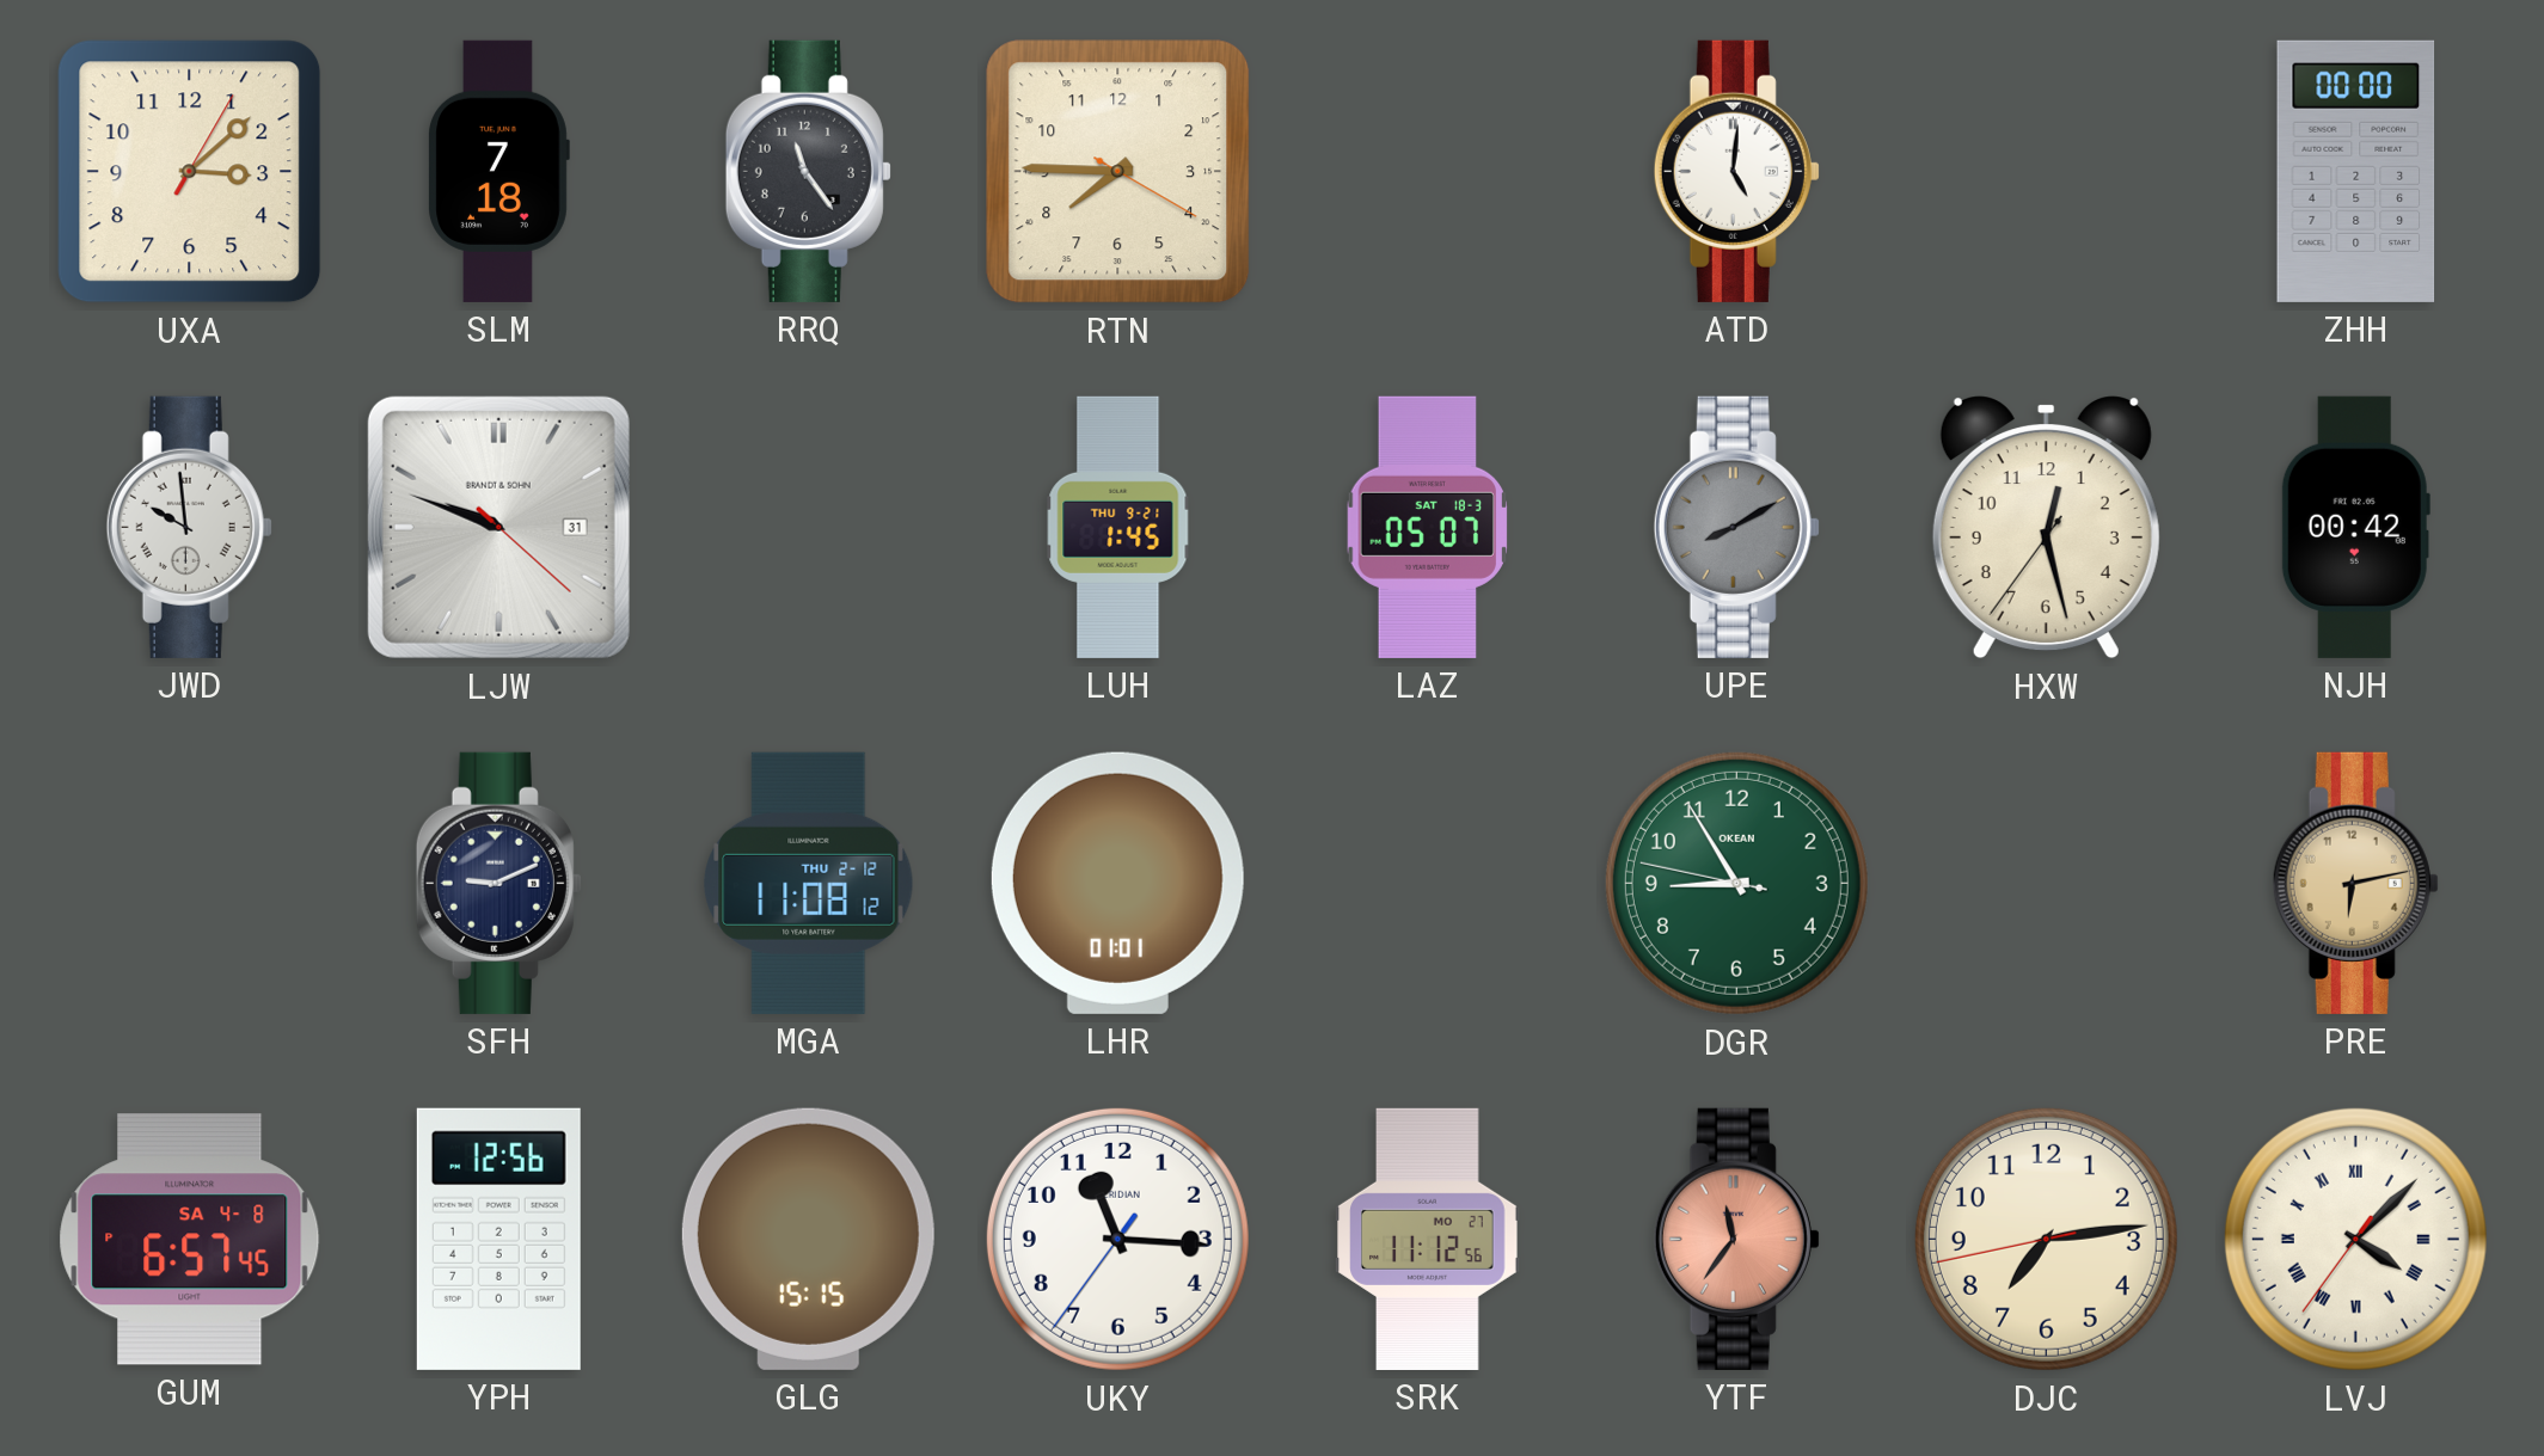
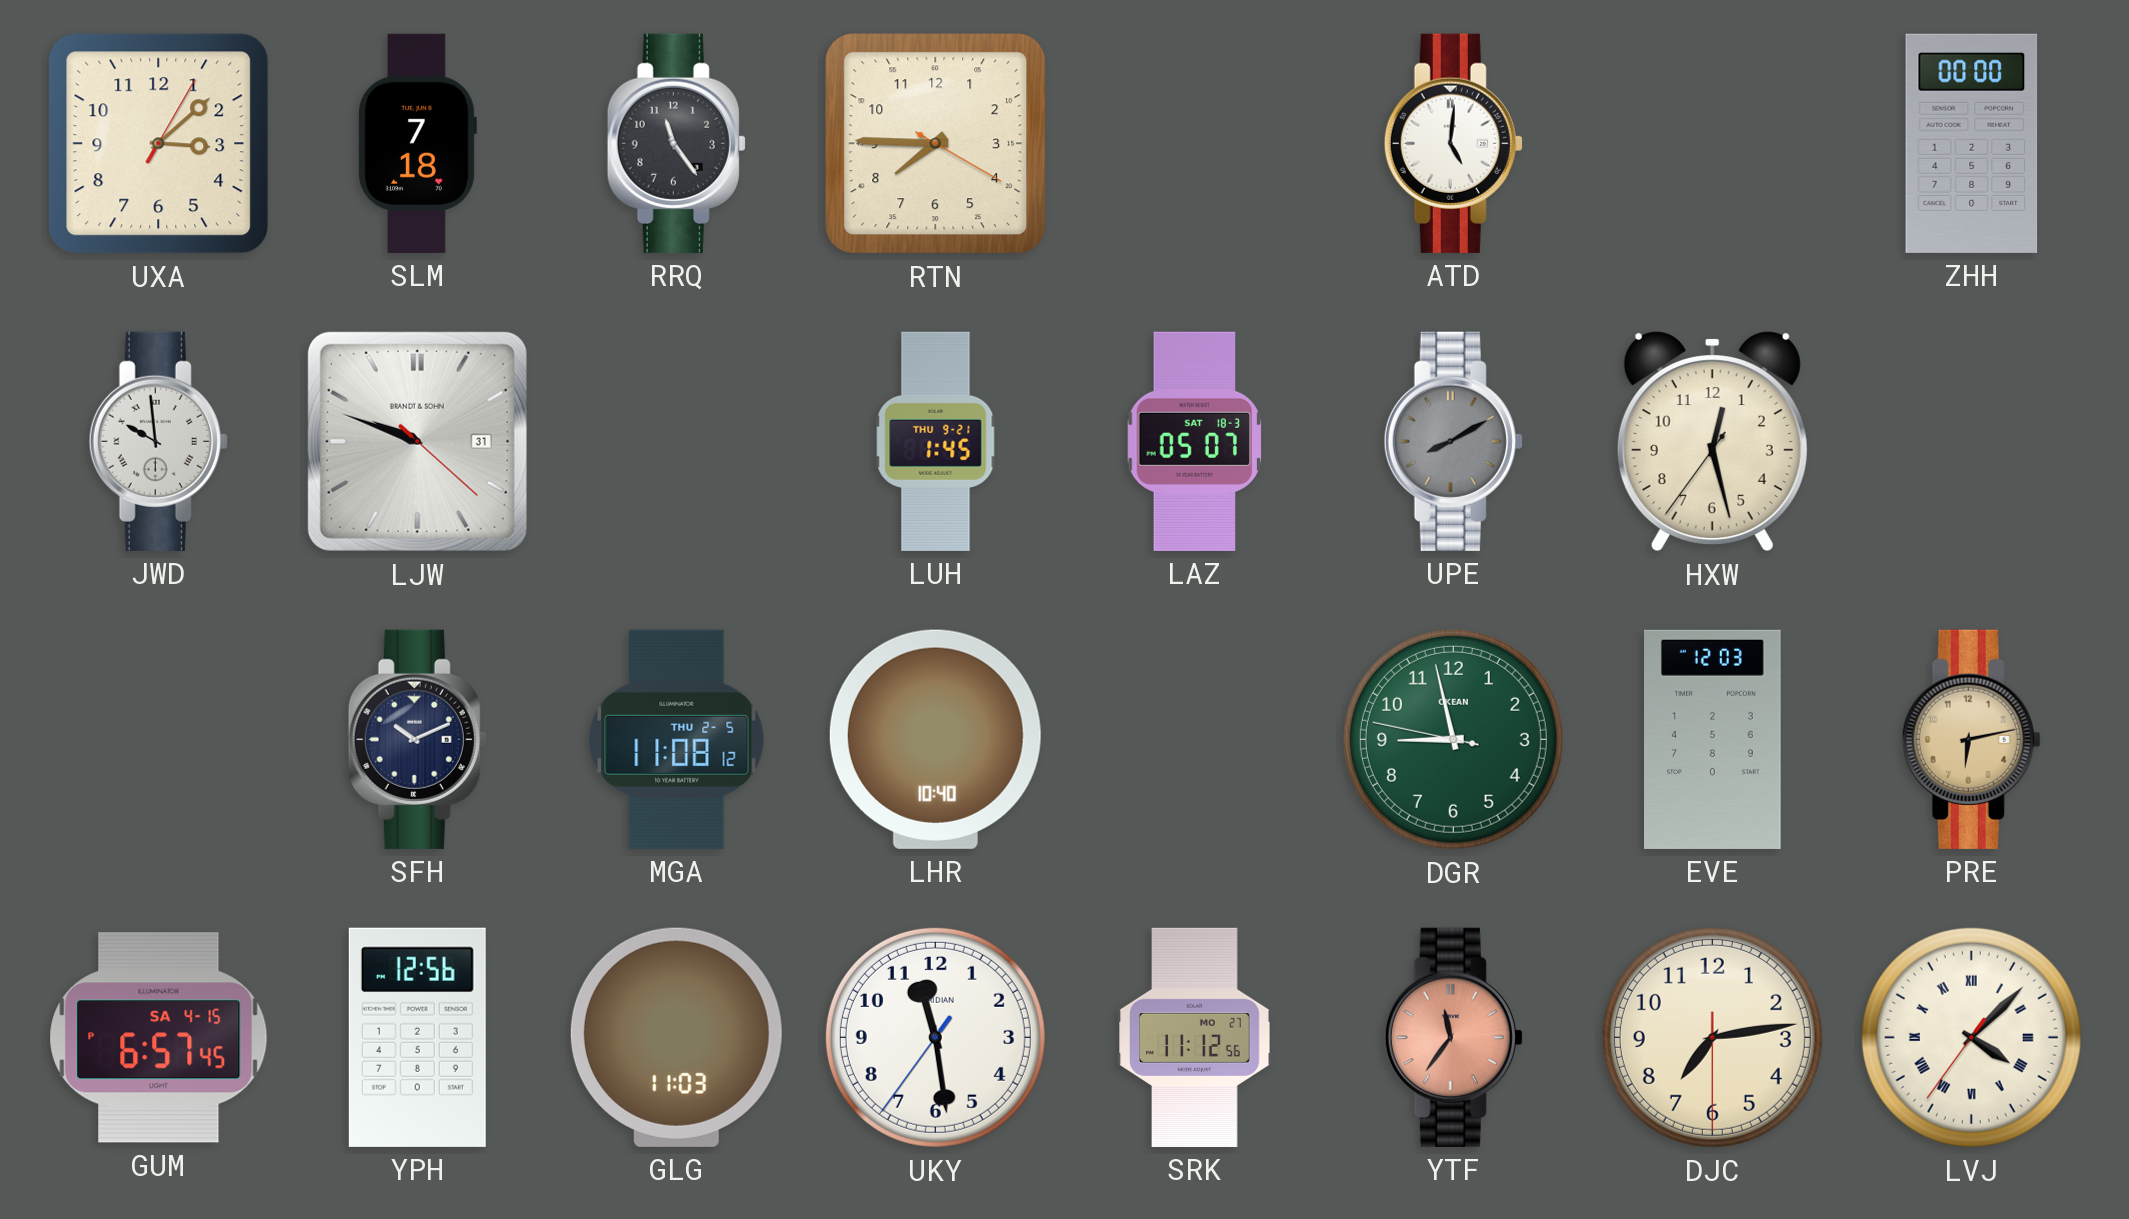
NJH: 00:42 -> none (2355, 527)
SFH: 9:11 -> 10:11 (417, 739)
MGA date: THU 2-12 -> THU 2-5 (677, 739)
LHR: 01:01 -> 10:40 (935, 739)
DGR: 8:54 -> 8:57 (1453, 739)
EVE: none -> 12:03 (1713, 739)
GUM date: SA 4-8 -> SA 4-15 (159, 1038)
GLG: 15:15 -> 11:03 (676, 1037)
UKY: 11:15 -> 11:28 (935, 1037)
DJC: 7:13:43 -> 7:13:30 (1712, 1037)
